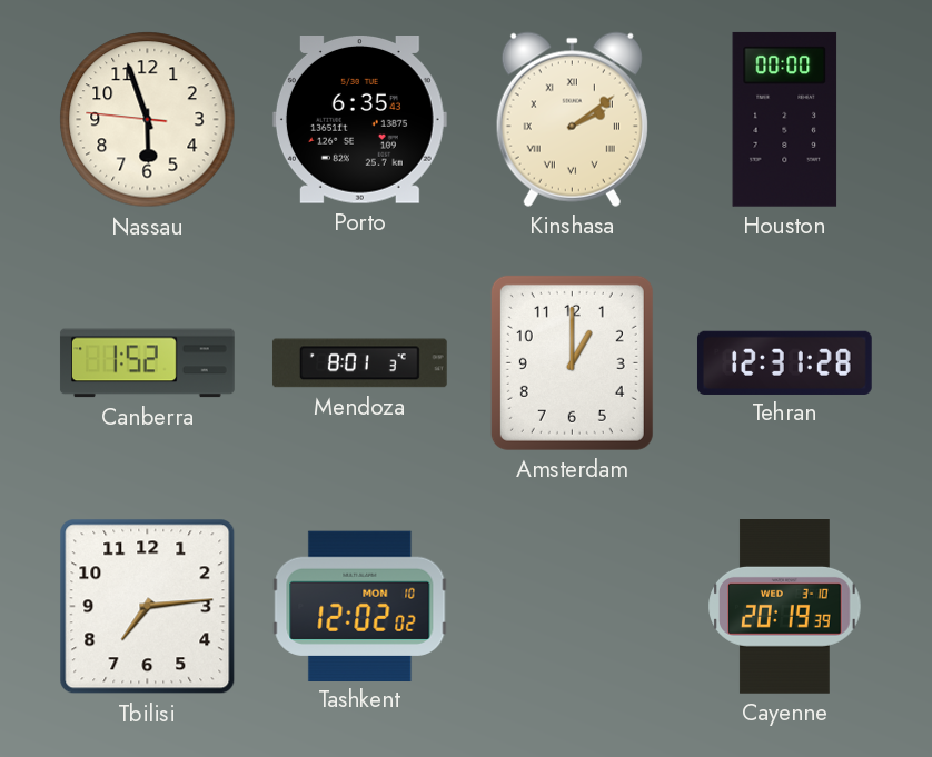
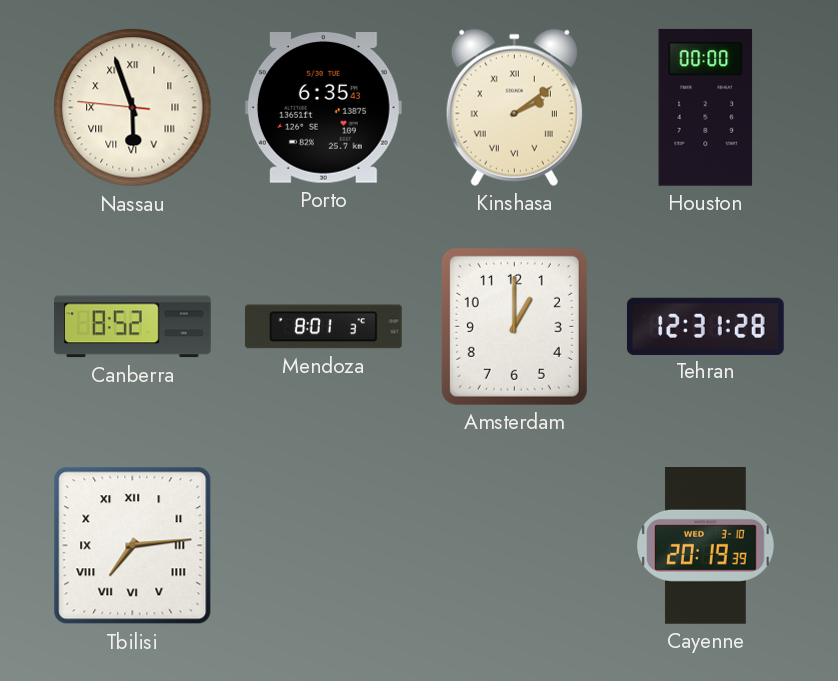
Nassau numerals: Arabic -> Roman (133, 108)
Canberra: 1:52 -> 8:52 (132, 327)
Tbilisi numerals: Arabic -> Roman (133, 546)
Tashkent: 12:02 -> none (360, 606)
